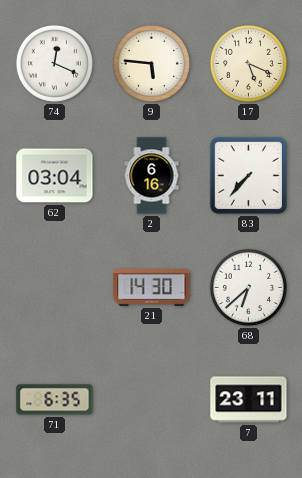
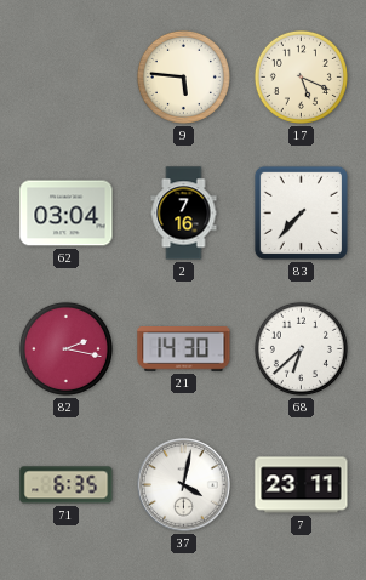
74: 12:19 -> none (54, 63)
2: 6:16 -> 7:16 (184, 214)
82: none -> 2:17 (65, 348)
37: none -> 4:02 (184, 485)
